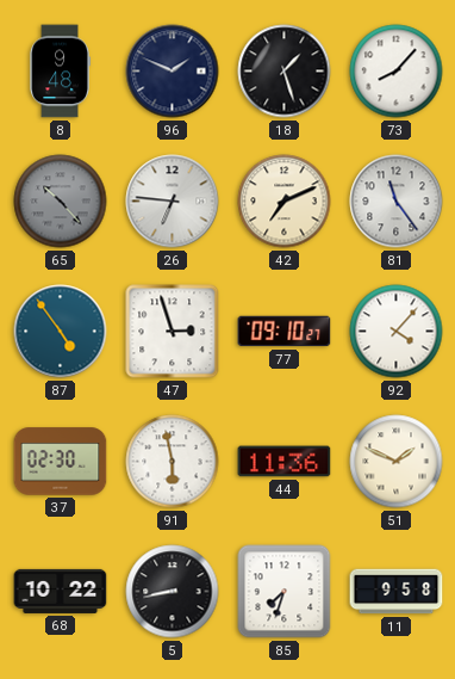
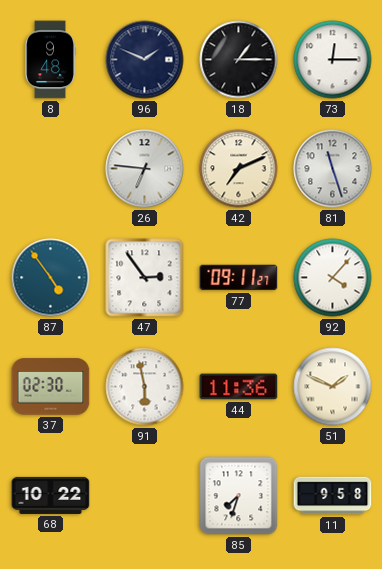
18: 1:27 -> 1:15 (239, 60)
73: 8:07 -> 12:15 (333, 60)
65: 10:23 -> none (61, 202)
81: 11:24 -> 11:27 (333, 169)
47: 2:57 -> 2:54 (145, 278)
77: 09:10 -> 09:11 (239, 278)
5: 8:43 -> none (173, 592)
